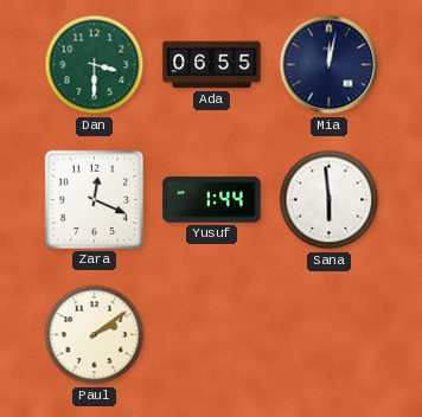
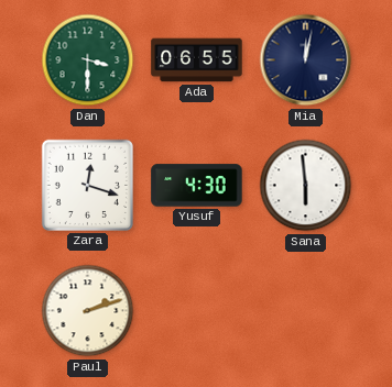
Zara: 12:19 -> 12:18 (87, 185)
Yusuf: 1:44 -> 4:30 (197, 186)
Paul: 2:09 -> 2:12 (88, 311)
